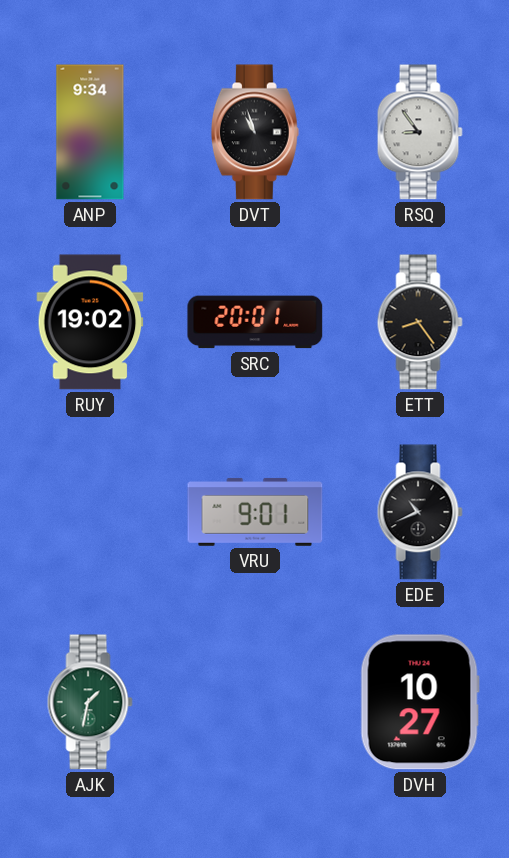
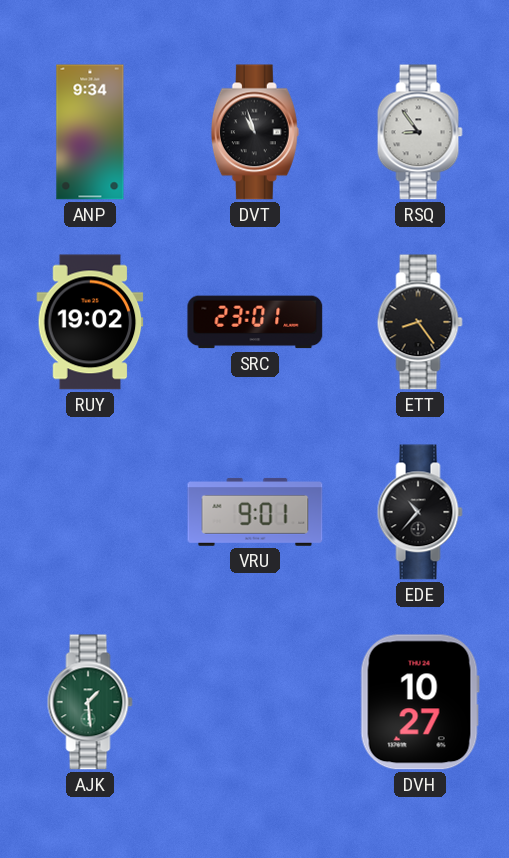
SRC: 20:01 -> 23:01 (255, 322)
EDE: 10:41 -> 10:37 (420, 512)
AJK: 1:32 -> 1:29 (90, 702)
